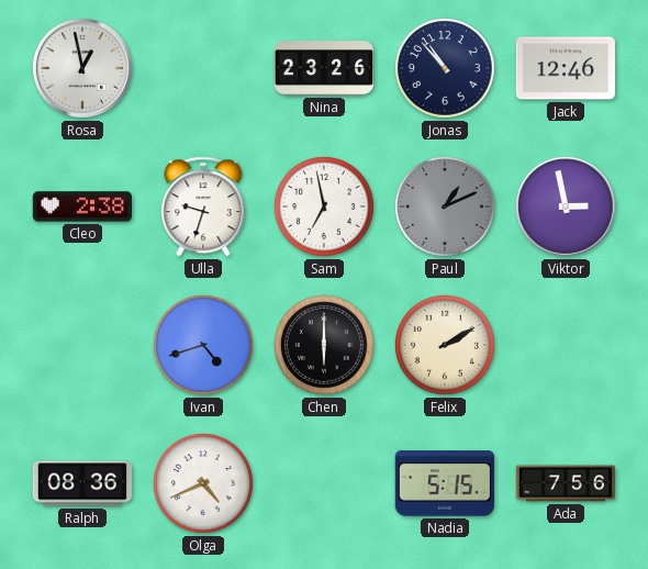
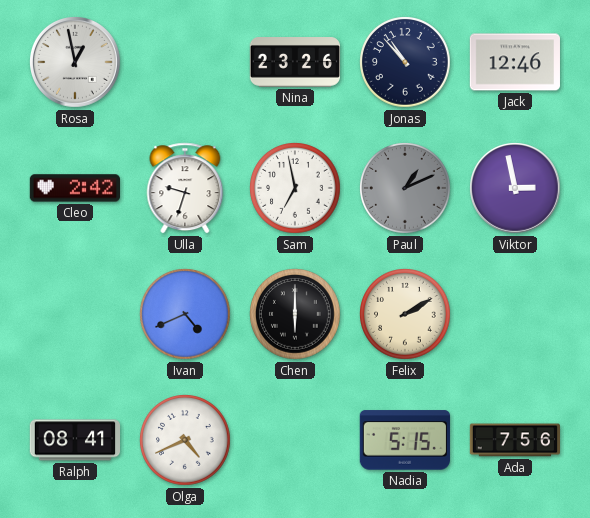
Cleo: 2:38 -> 2:42 (74, 188)
Ivan: 4:42 -> 4:41 (186, 315)
Ralph: 08:36 -> 08:41 (74, 440)
